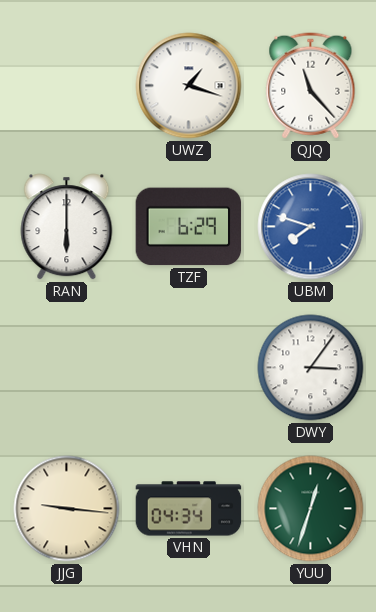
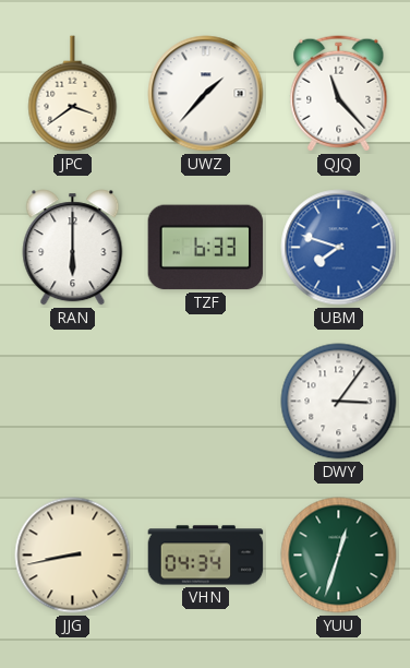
JPC: none -> 3:39 (73, 94)
UWZ: 1:18 -> 1:37 (206, 94)
TZF: 6:29 -> 6:33 (206, 248)
JJG: 9:16 -> 8:43 (73, 556)
